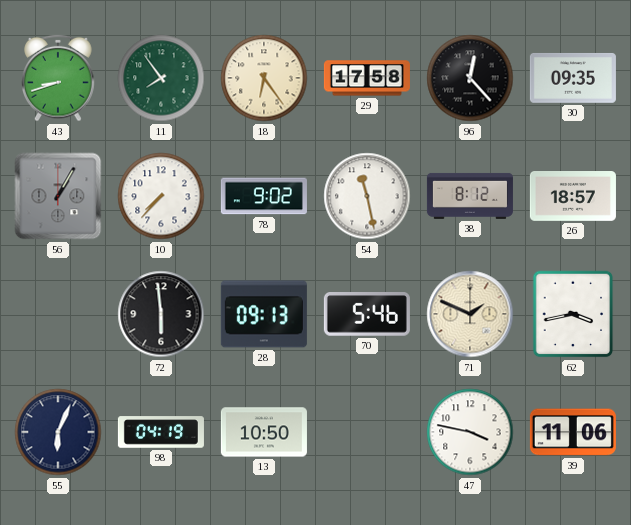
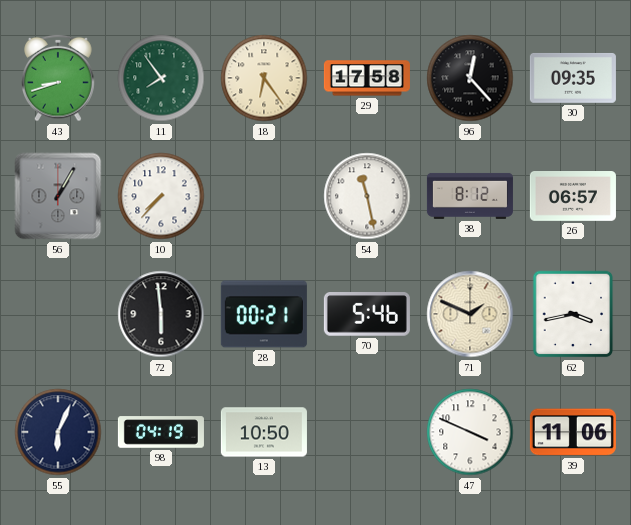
78: 9:02 -> none (264, 196)
26: 18:57 -> 06:57 (573, 197)
28: 09:13 -> 00:21 (264, 314)
47: 3:47 -> 3:49 (470, 432)
